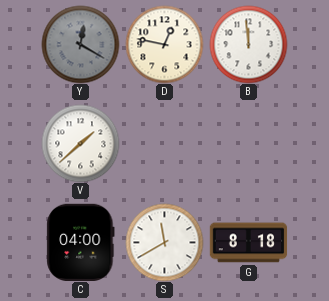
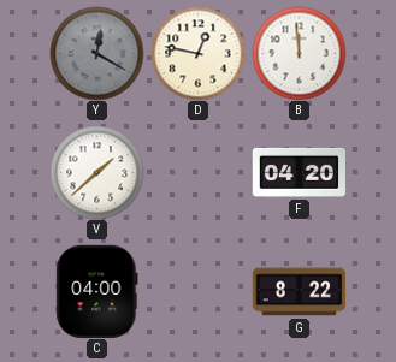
F: none -> 04:20 (299, 172)
S: 11:40 -> none (164, 242)
G: 8:18 -> 8:22 (299, 292)
